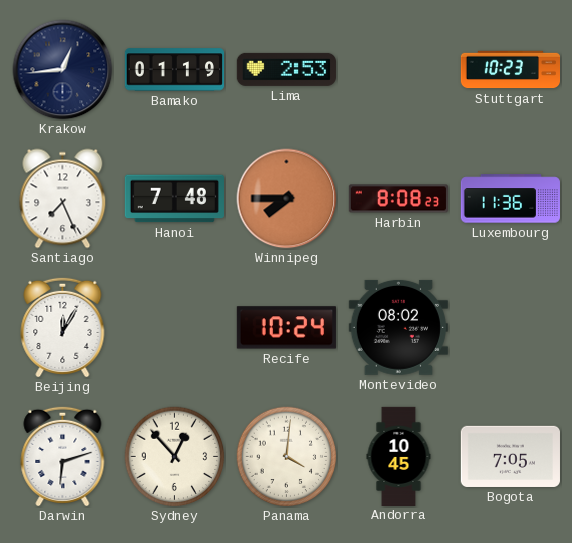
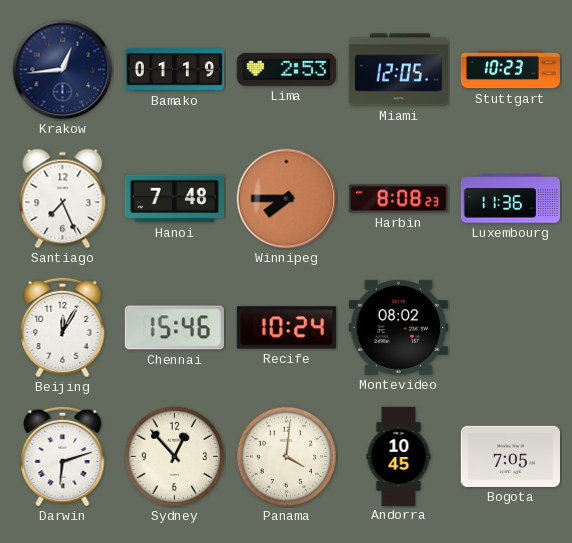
Miami: none -> 12:05 (398, 70)
Chennai: none -> 15:46 (174, 328)
